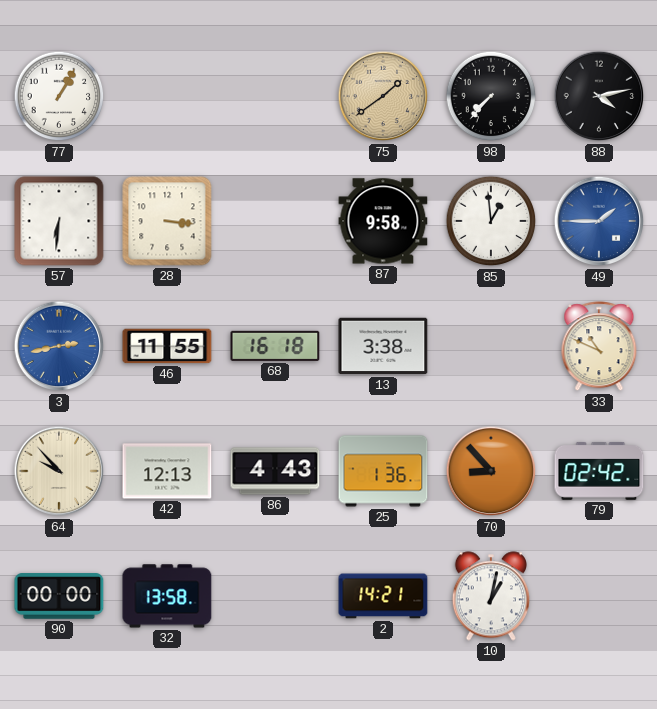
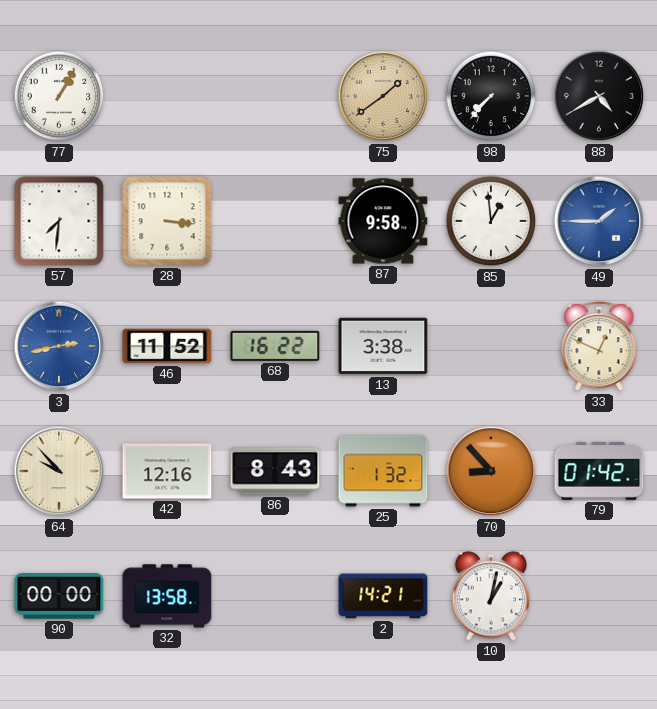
88: 4:13 -> 4:40 (599, 96)
57: 6:31 -> 7:31 (59, 221)
46: 11:55 -> 11:52 (167, 346)
68: 16:18 -> 16:22 (275, 346)
33: 10:49 -> 12:49 (599, 347)
42: 12:13 -> 12:16 (167, 471)
86: 4:43 -> 8:43 (275, 471)
25: 1:36 -> 1:32 (383, 471)
79: 02:42 -> 01:42 (599, 471)
